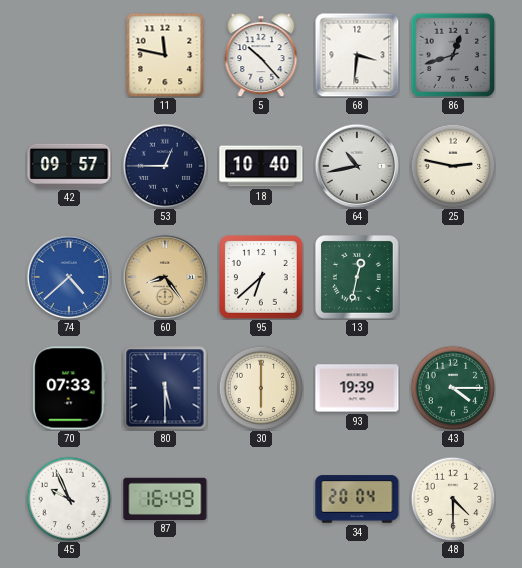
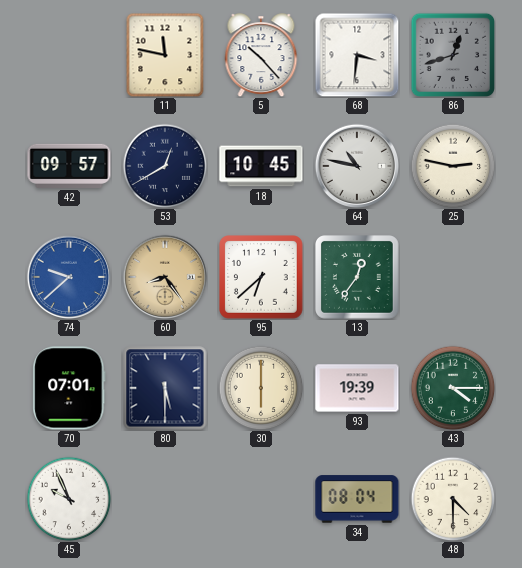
53: 12:45 -> 12:40 (165, 166)
18: 10:40 -> 10:45 (261, 166)
64: 10:43 -> 10:47 (356, 165)
74: 4:38 -> 9:38 (68, 276)
13: 12:32 -> 12:36 (358, 278)
70: 07:33 -> 07:01 (69, 388)
87: 16:49 -> none (165, 498)
34: 20:04 -> 08:04 (357, 499)
